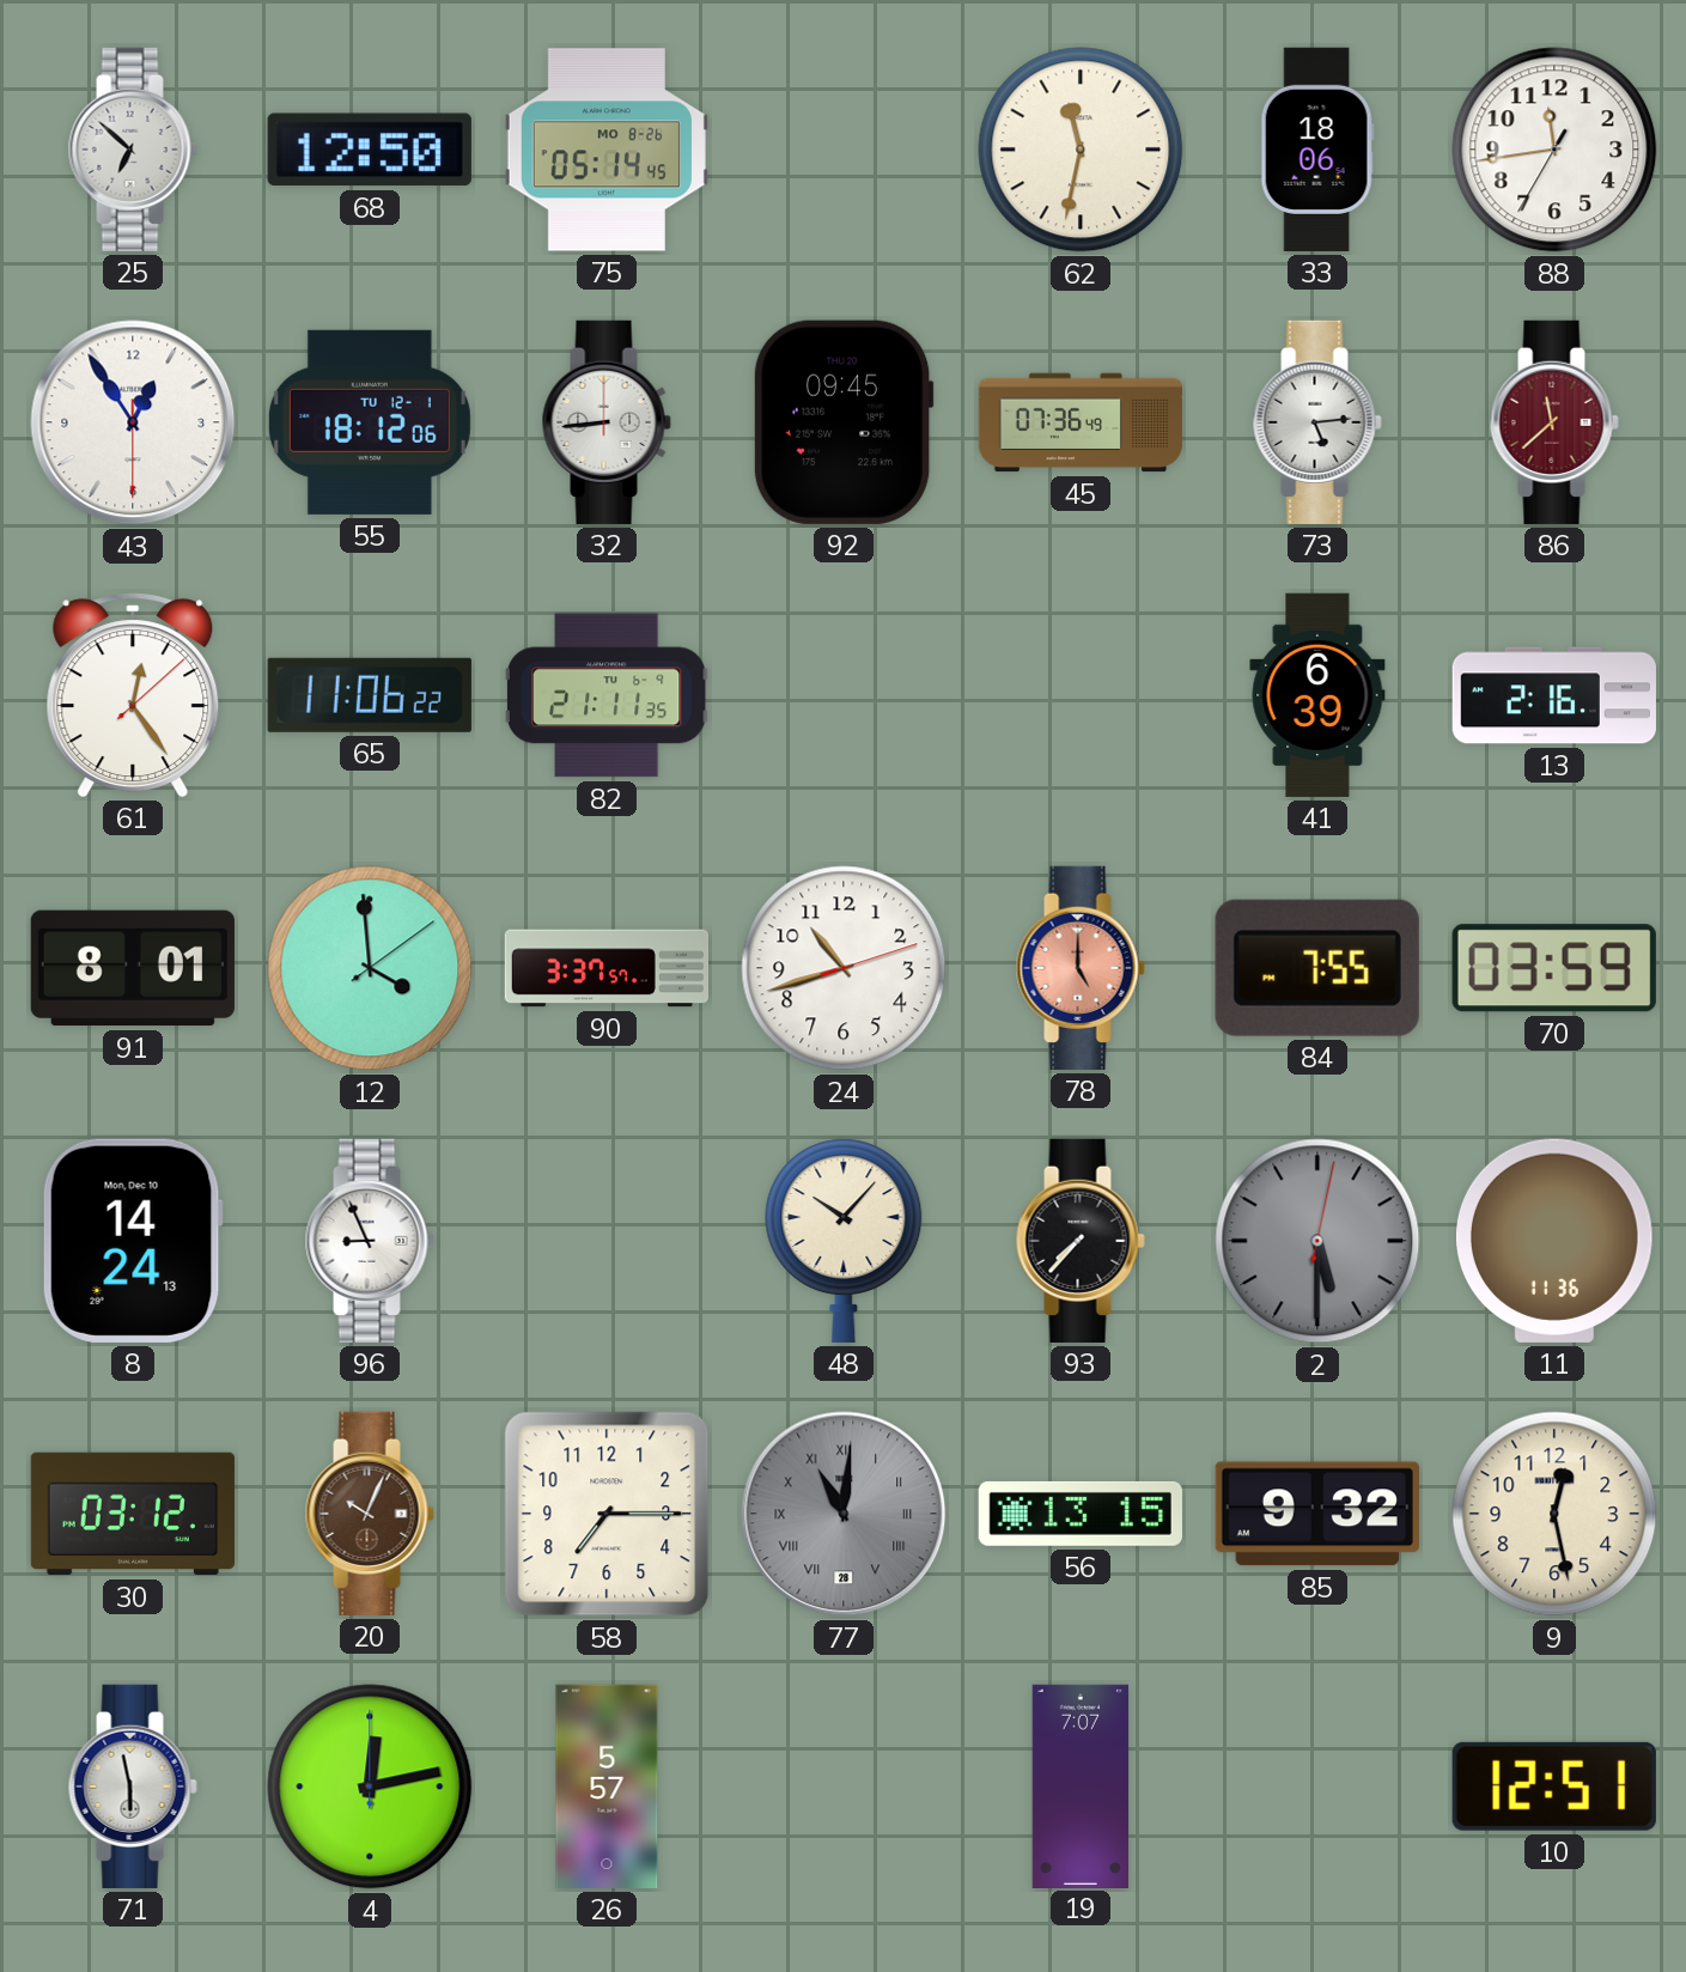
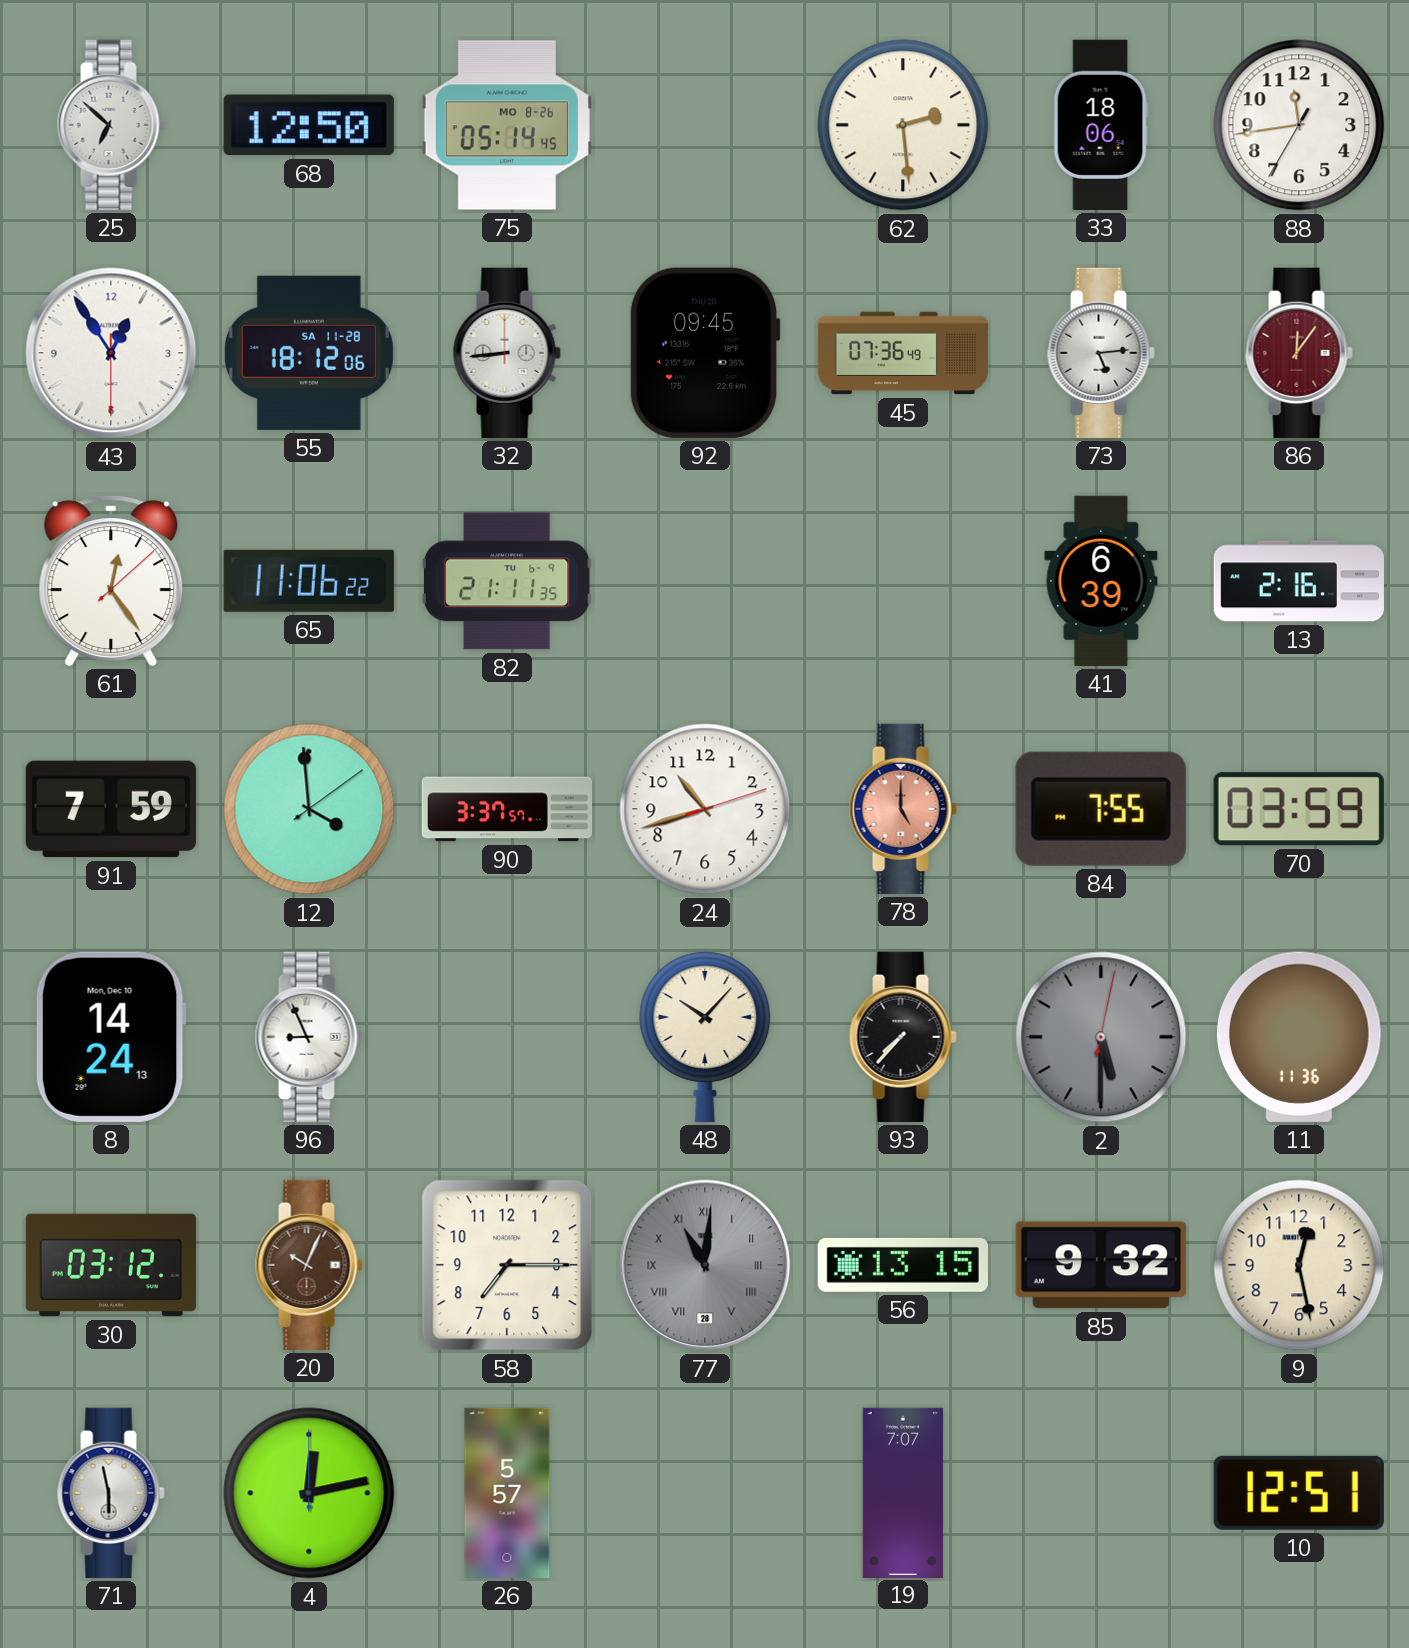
62: 11:32 -> 2:29 (903, 125)
55 date: TU 12-1 -> SA 11-28 (309, 353)
86: 11:38 -> 12:06 (1299, 353)
91: 8:01 -> 7:59 (111, 809)
